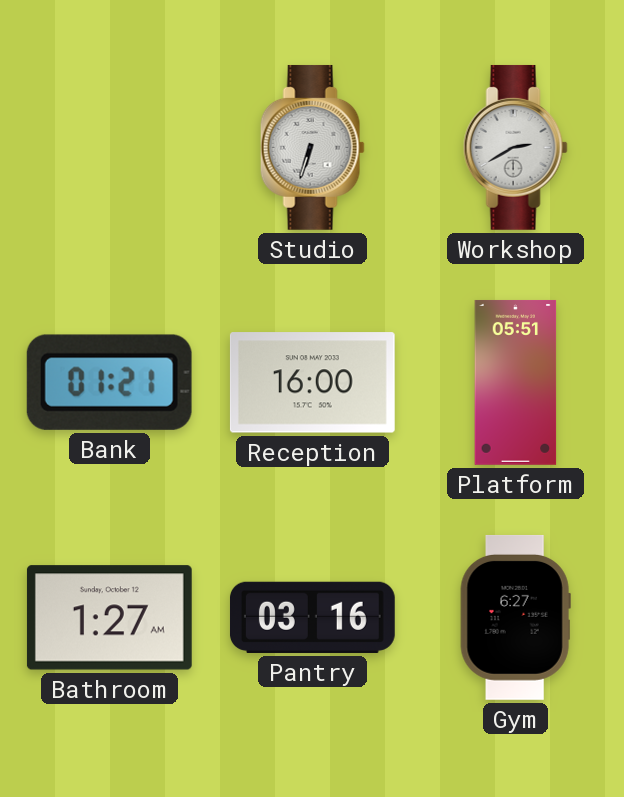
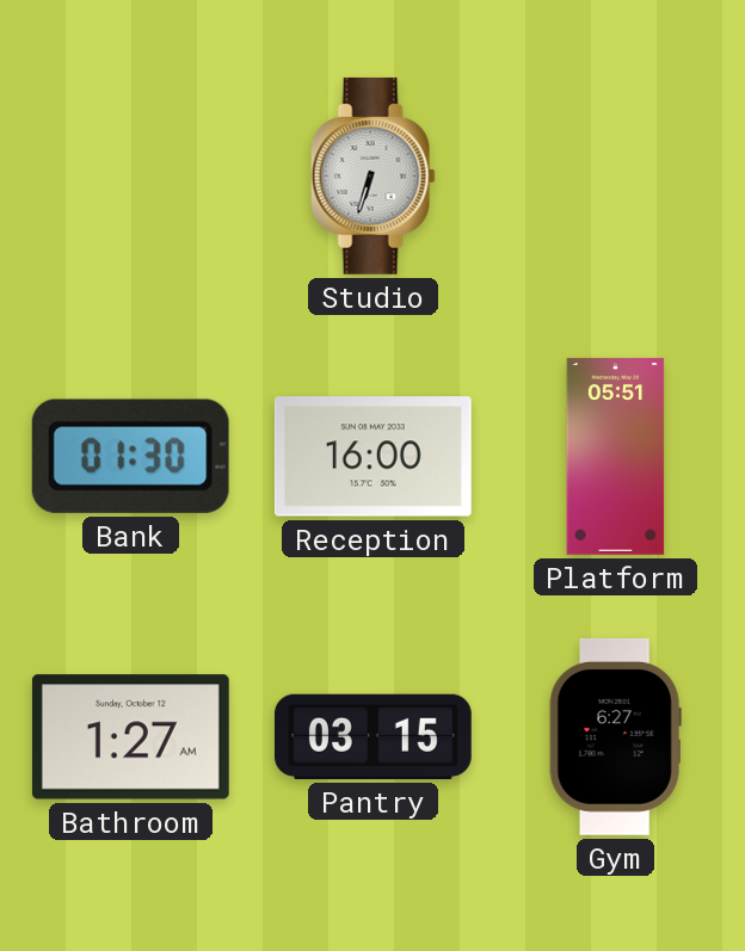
Workshop: 2:40 -> none (515, 147)
Bank: 01:21 -> 01:30 (130, 456)
Pantry: 03:16 -> 03:15 (372, 736)
